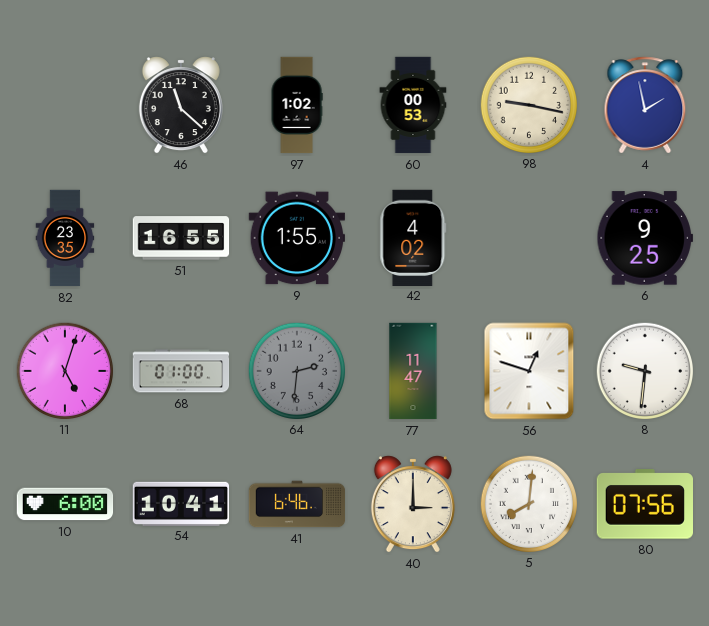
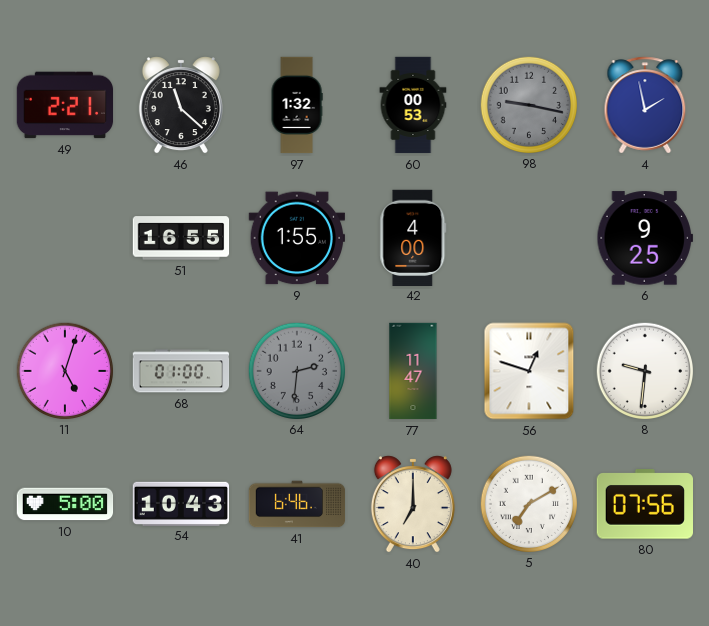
49: none -> 2:21 (65, 105)
97: 1:02 -> 1:32 (297, 105)
98 dial: cream -> grey (528, 104)
82: 23:35 -> none (65, 238)
42: 4:02 -> 4:00 (413, 237)
10: 6:00 -> 5:00 (65, 504)
54: 10:41 -> 10:43 (181, 503)
40: 3:00 -> 7:00 (413, 504)
5: 8:01 -> 7:10 (528, 503)
